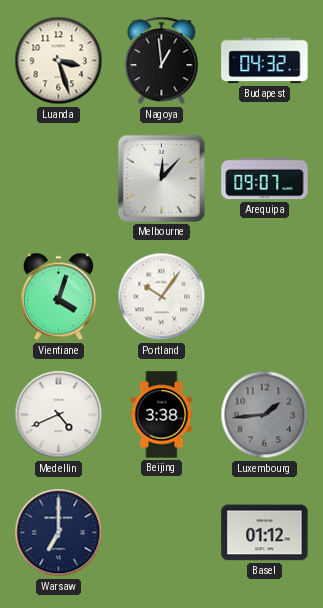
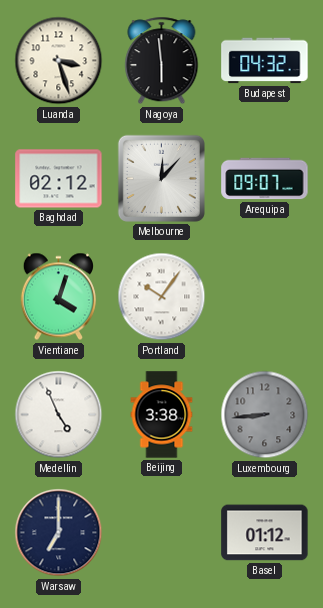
Nagoya: 12:59 -> 5:59 (162, 61)
Baghdad: none -> 02:12 (59, 179)
Medellin: 4:41 -> 4:56 (59, 415)
Luxembourg: 1:44 -> 8:44 (265, 415)
